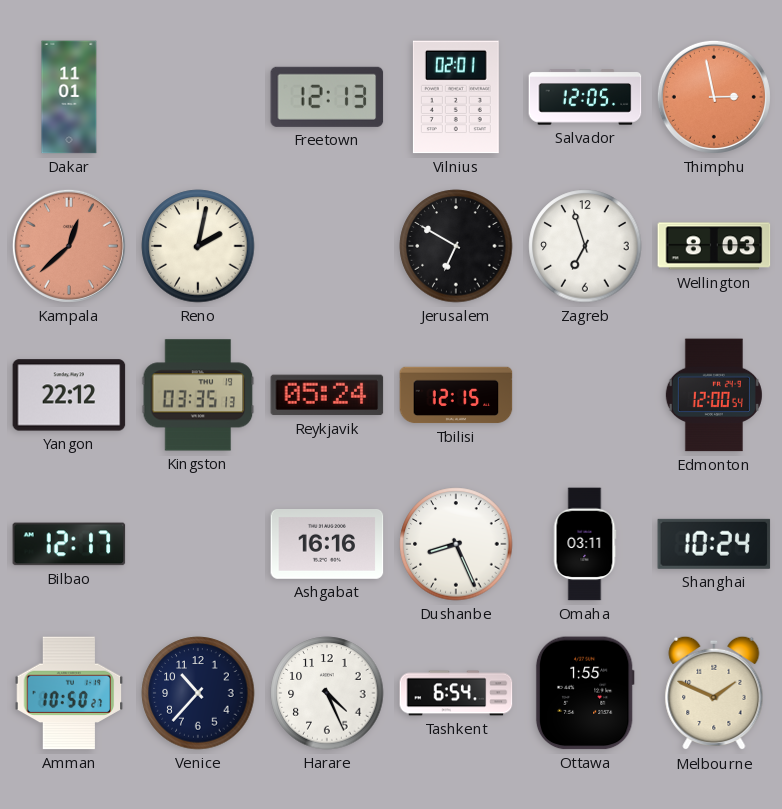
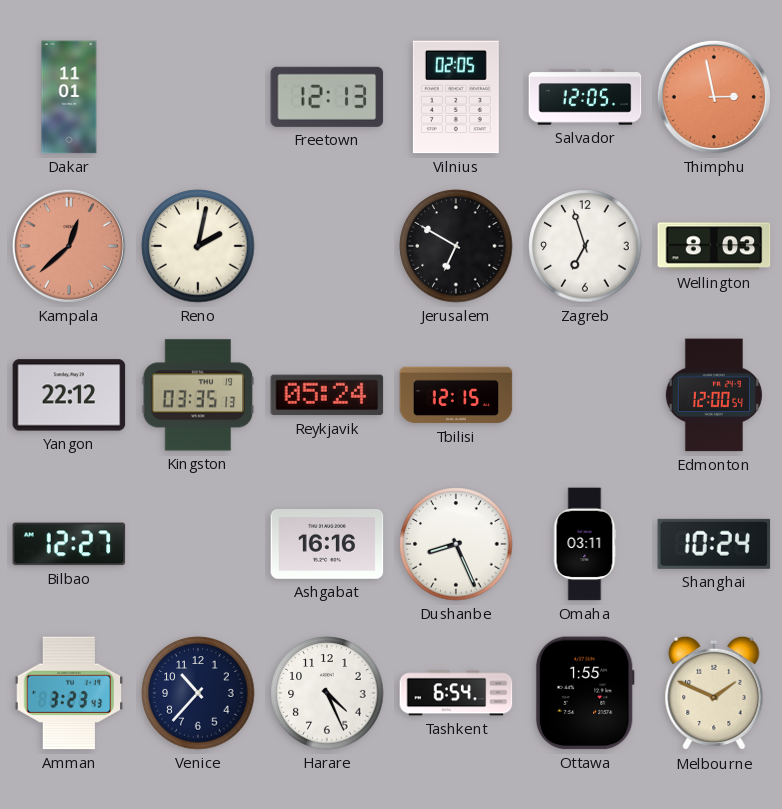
Vilnius: 02:01 -> 02:05 (456, 97)
Bilbao: 12:17 -> 12:27 (69, 544)
Amman: 10:50 -> 3:23 (69, 693)
